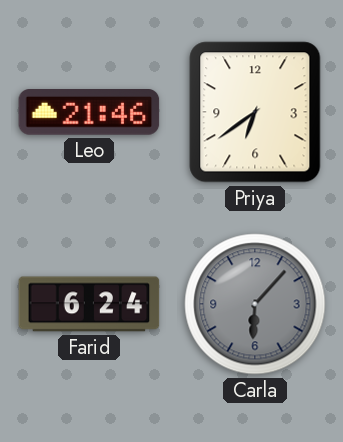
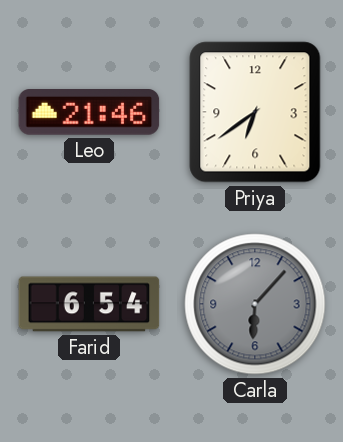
Farid: 6:24 -> 6:54 (89, 304)
